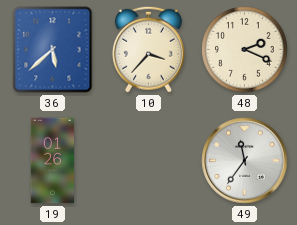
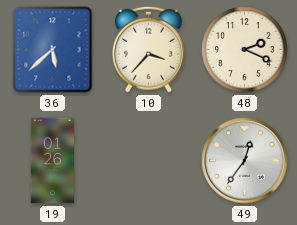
49: 11:36 -> 12:36 (245, 161)
